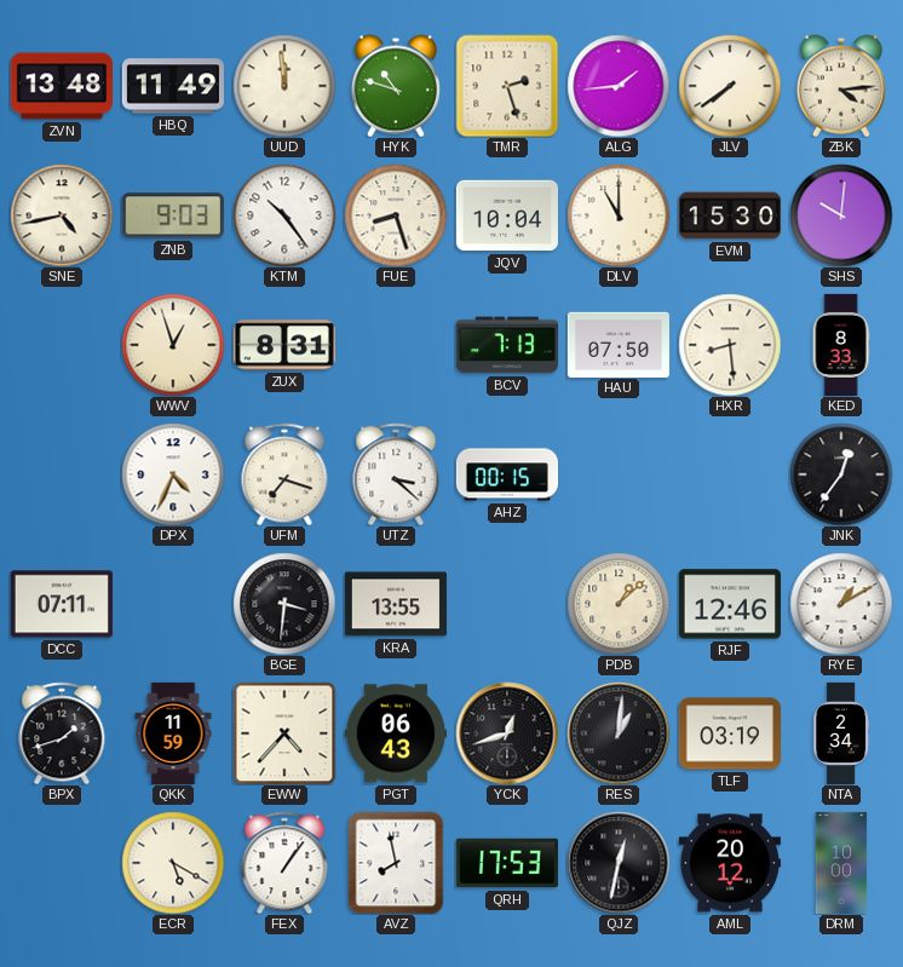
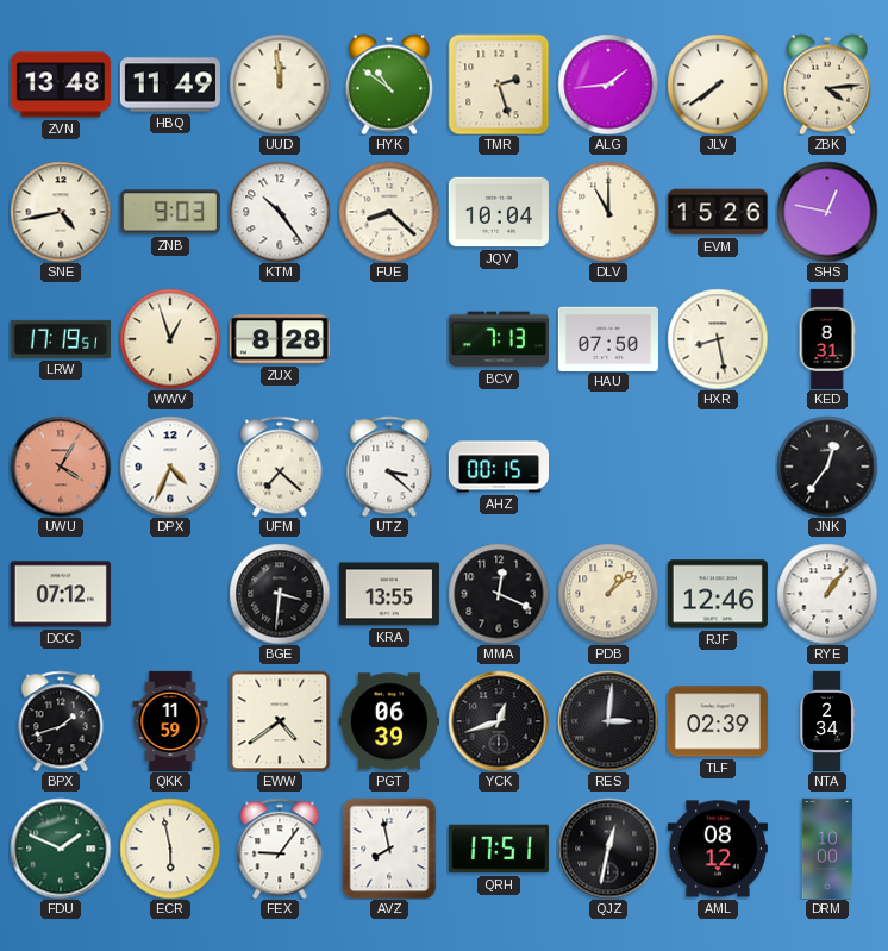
HYK: 10:48 -> 10:51 (389, 85)
FUE: 8:27 -> 8:22 (389, 212)
EVM: 15:30 -> 15:26 (717, 212)
SHS: 10:01 -> 12:47 (827, 212)
LRW: none -> 17:19 (61, 339)
ZUX: 8:31 -> 8:28 (280, 339)
HXR: 8:29 -> 8:28 (718, 339)
KED: 8:33 -> 8:31 (827, 338)
UWU: none -> 4:05 (61, 467)
UFM: 7:18 -> 7:22 (280, 467)
DCC: 07:11 -> 07:12 (61, 594)
MMA: none -> 12:19 (499, 594)
RYE: 1:10 -> 1:06 (827, 594)
EWW: 4:37 -> 4:39 (280, 721)
PGT: 06:43 -> 06:39 (389, 721)
RES: 1:01 -> 3:01 (608, 721)
TLF: 03:19 -> 02:39 (718, 721)
FDU: none -> 1:49 (61, 849)
ECR: 5:20 -> 5:58 (170, 849)
FEX: 1:06 -> 9:06 (280, 849)
QRH: 17:53 -> 17:51 (499, 849)
AML: 20:12 -> 08:12 (718, 849)
